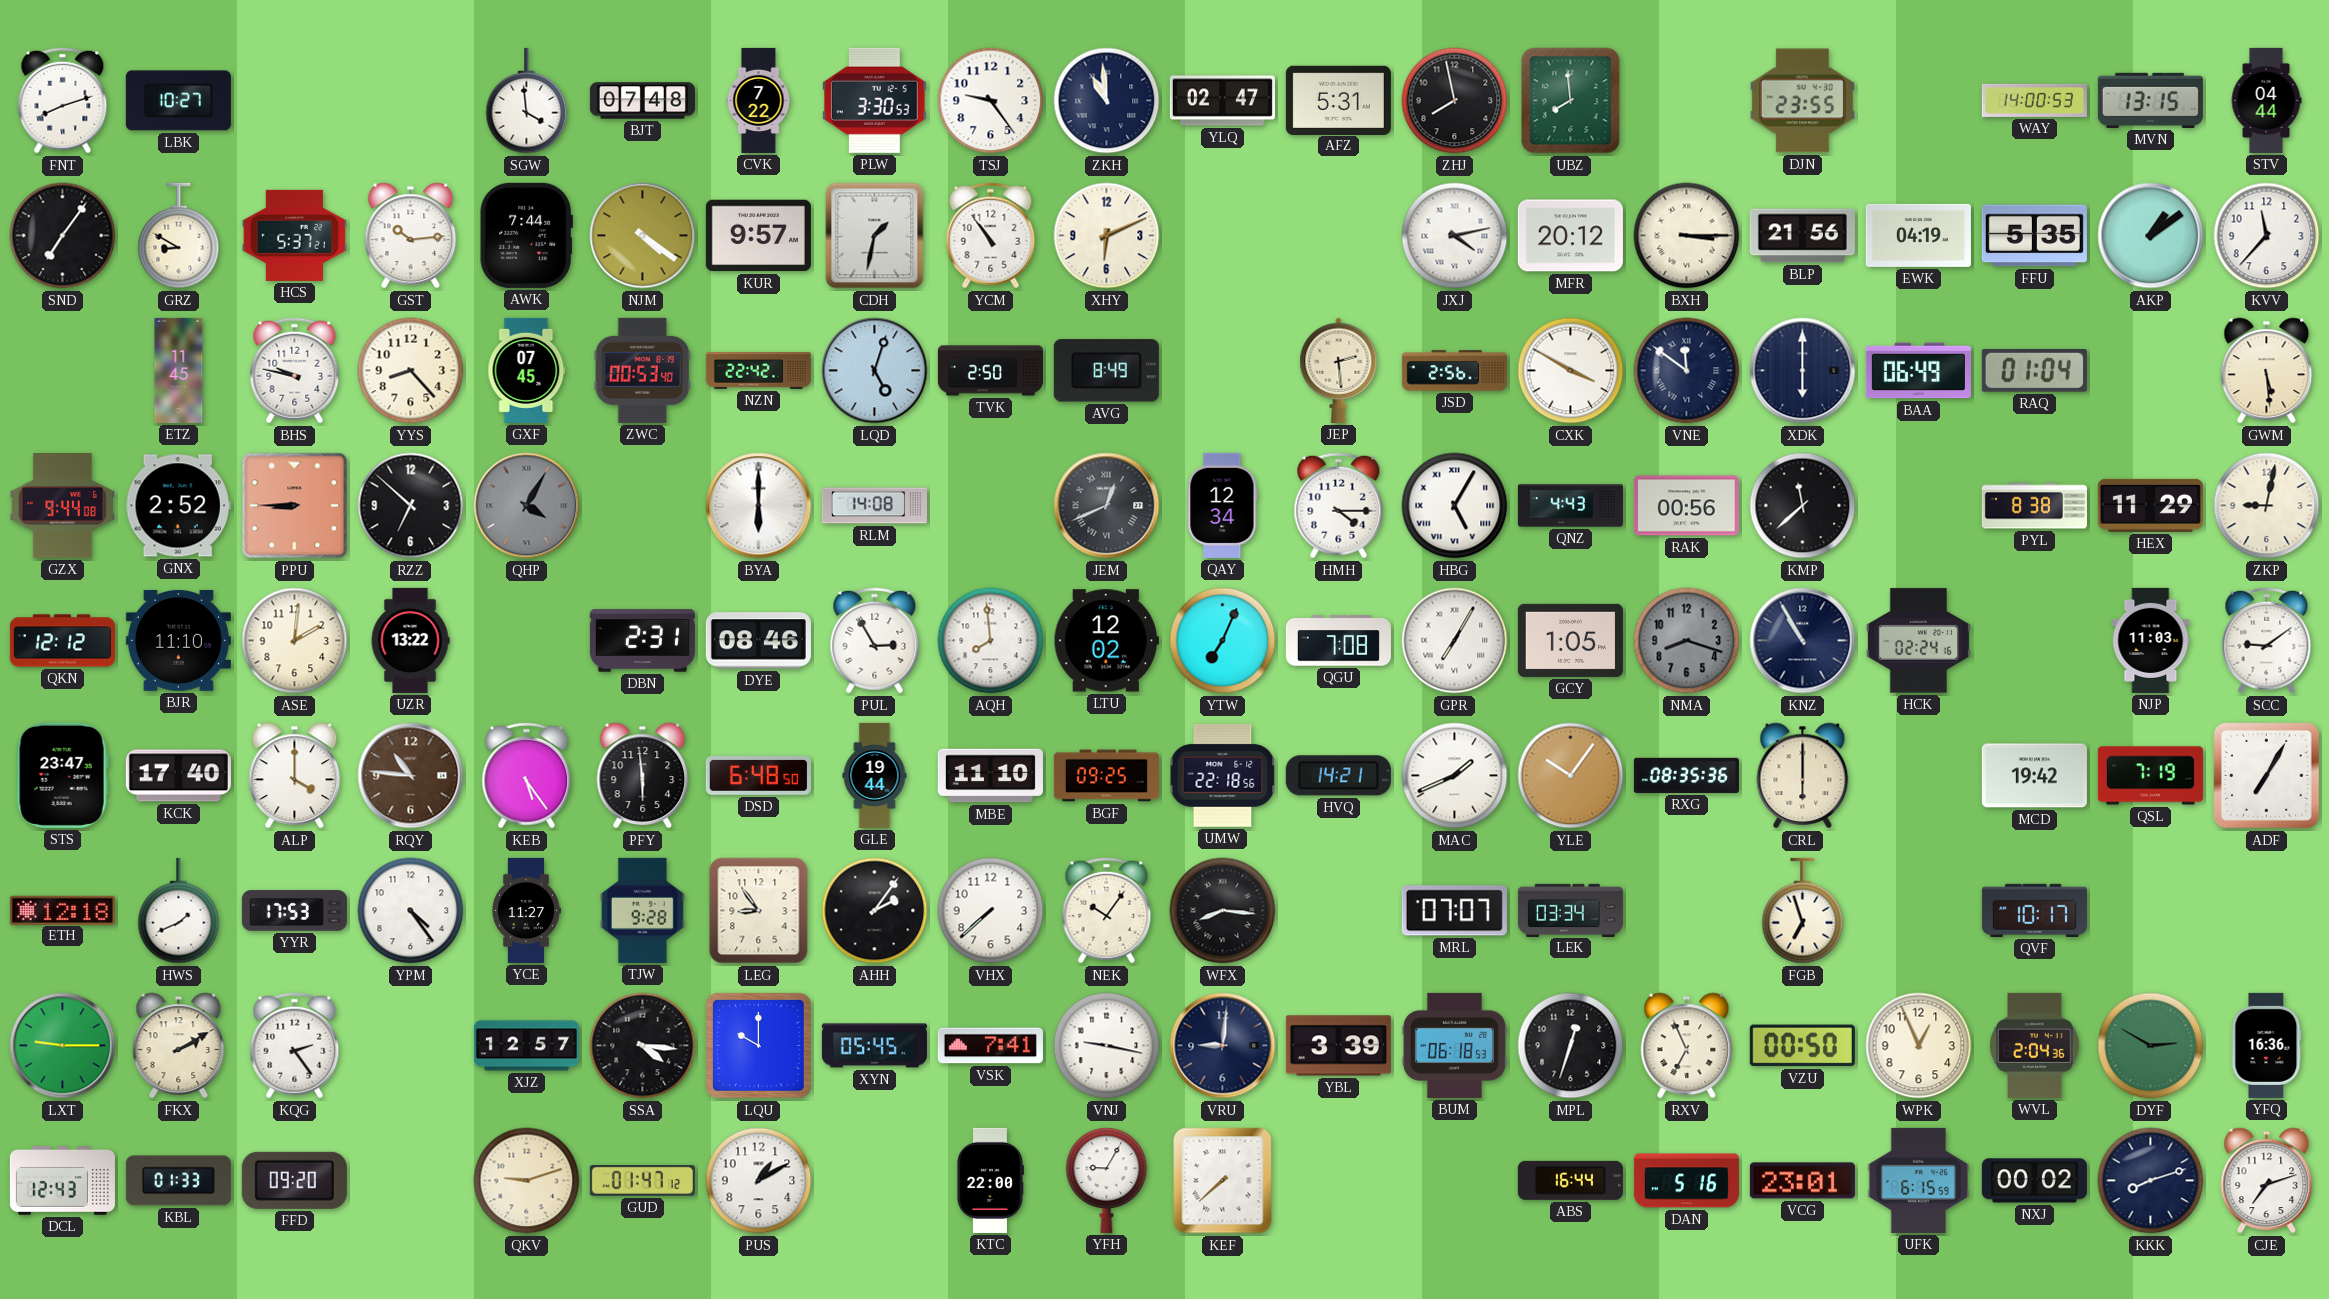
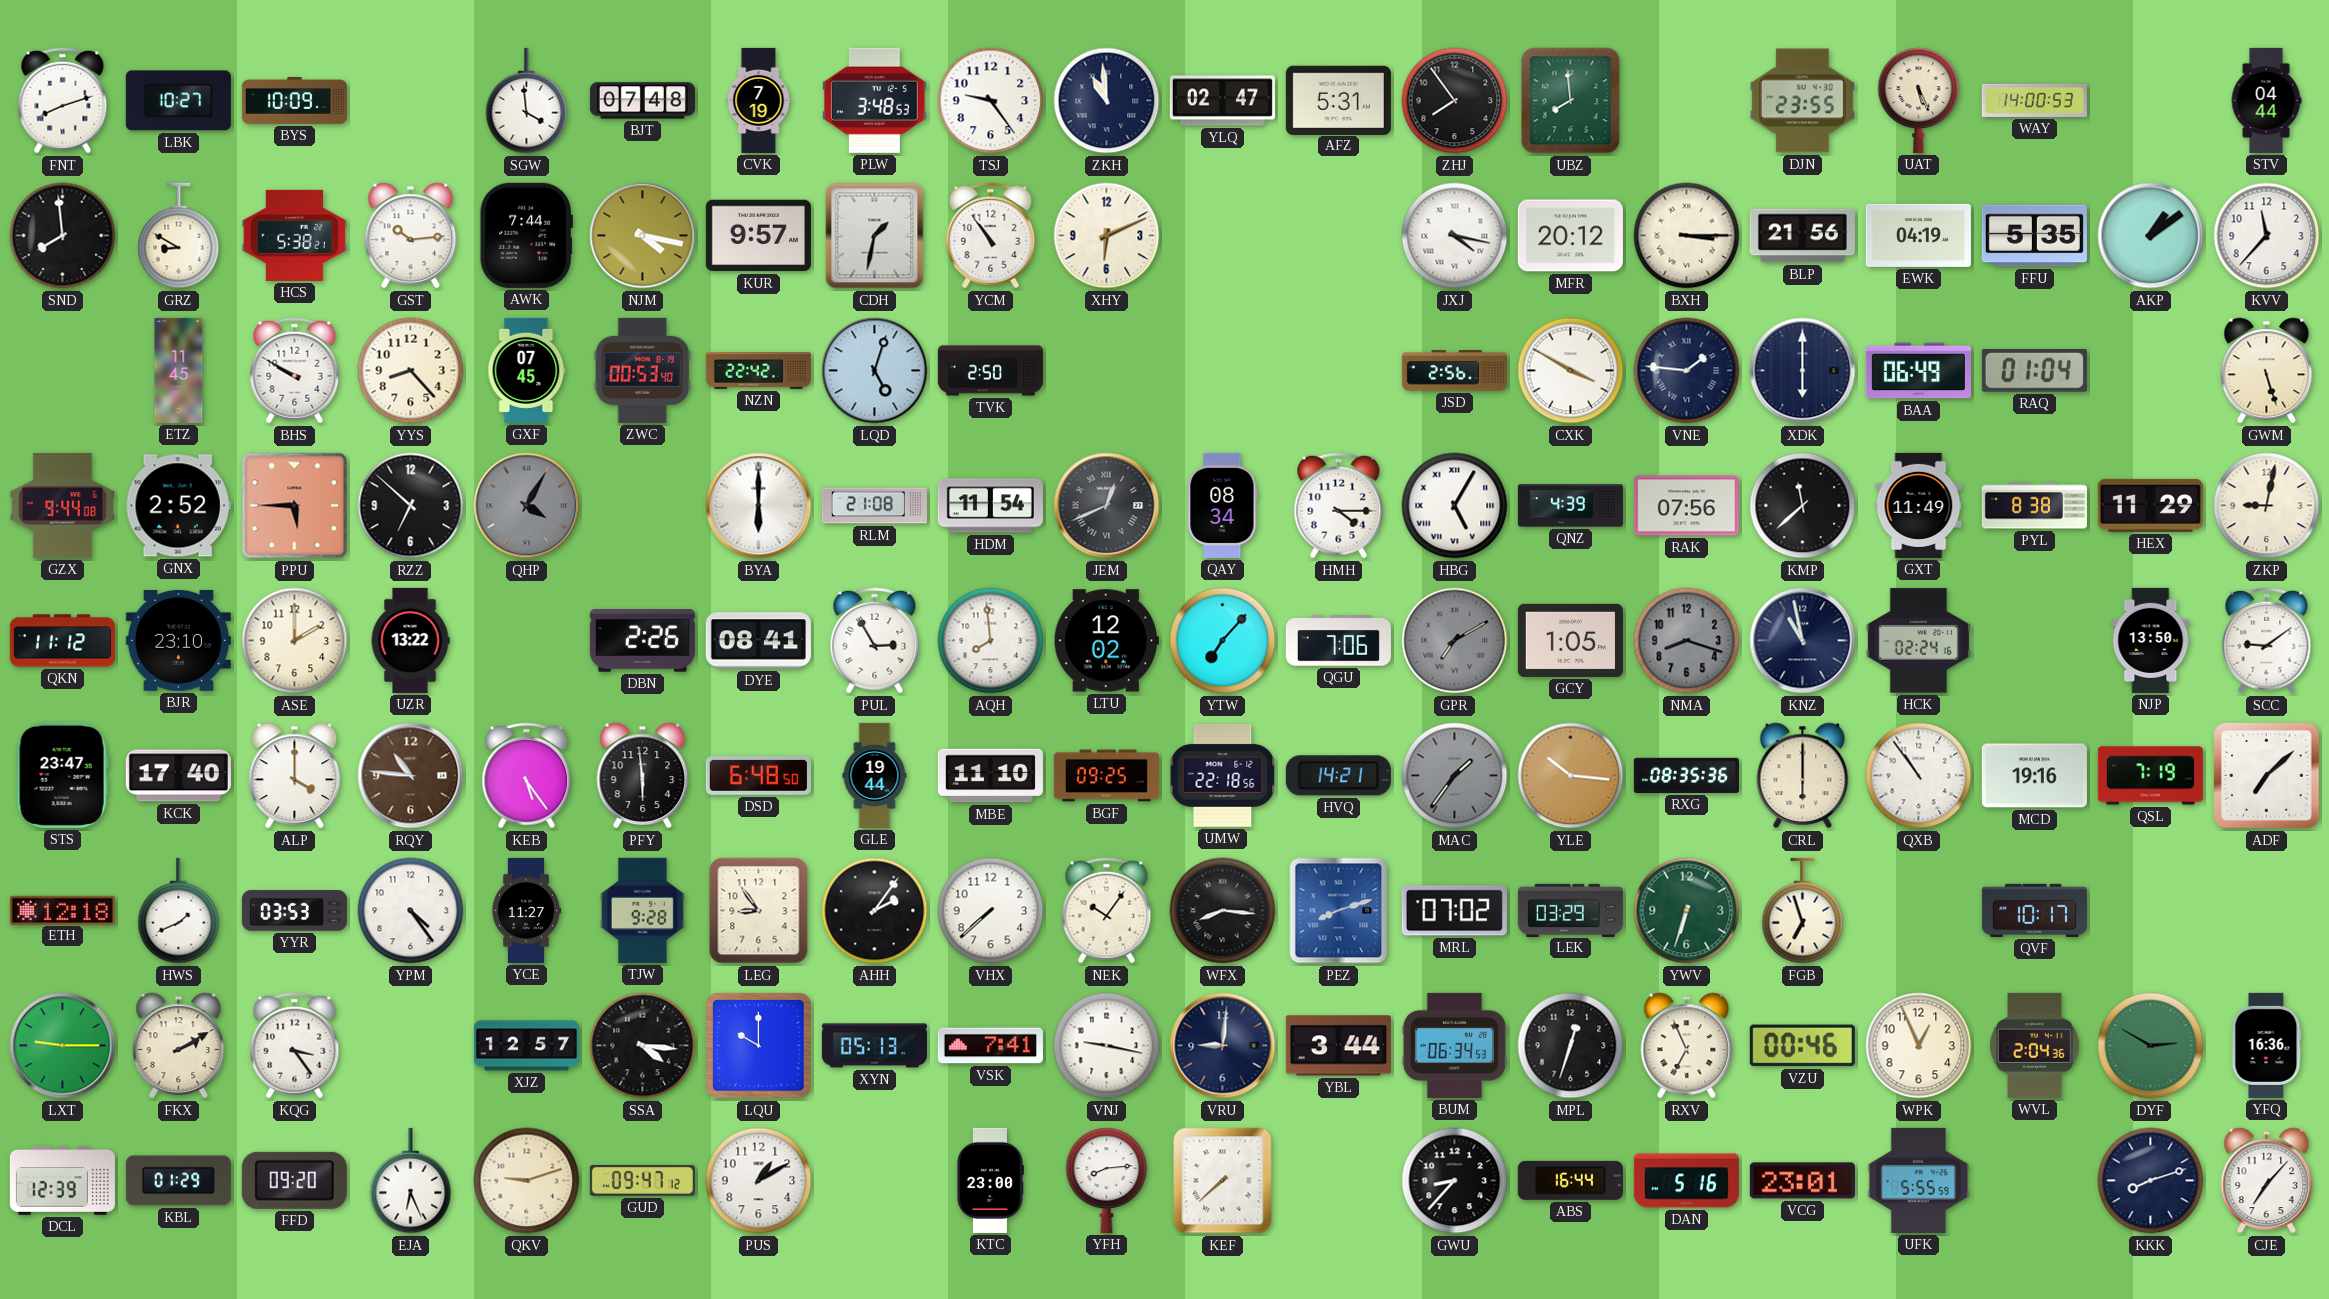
BYS: none -> 10:09 (294, 100)
CVK: 7:22 -> 7:19 (759, 100)
PLW: 3:30 -> 3:48 (874, 100)
ZHJ: 7:58 -> 7:54 (1455, 101)
UAT: none -> 5:26 (1919, 100)
MVN: 13:15 -> none (2150, 100)
SND: 7:06 -> 7:59 (63, 236)
HCS: 5:37 -> 5:38 (294, 235)
NJM: 4:21 -> 4:17 (643, 236)
JXJ: 4:13 -> 4:17 (1455, 236)
BHS: 9:47 -> 9:50 (295, 371)
AVG: 8:49 -> none (1106, 371)
JEP: 2:29 -> none (1339, 370)
VNE: 11:51 -> 1:46 (1687, 371)
GWM: 5:29 -> 5:27 (2267, 371)
PPU: 8:45 -> 5:45 (295, 506)
RLM: 14:08 -> 21:08 (874, 506)
HDM: none -> 11:54 (990, 506)
QAY: 12:34 -> 08:34 (1223, 505)
QNZ: 4:43 -> 4:39 (1570, 506)
RAK: 00:56 -> 07:56 (1686, 506)
GXT: none -> 11:49 (1919, 505)
QKN: 12:12 -> 11:12 (62, 641)
BJR: 11:10 -> 23:10 (178, 640)
ASE: 2:01 -> 2:00 (295, 641)
DBN: 2:31 -> 2:26 (642, 641)
DYE: 08:46 -> 08:41 (758, 641)
YTW: 7:04 -> 7:07 (1223, 641)
QGU: 7:08 -> 7:06 (1338, 641)
GPR: 7:05 -> 7:10 (1455, 641)
GPR dial: white -> grey (1455, 641)
KNZ: 10:55 -> 10:58 (1803, 641)
NJP: 11:03 -> 13:50 (2151, 640)
MAC: 1:41 -> 1:36 (1455, 776)
MAC dial: white -> grey (1455, 776)
YLE: 10:06 -> 10:16 (1571, 776)
QXB: none -> 10:54 (1919, 776)
MCD: 19:42 -> 19:16 (2034, 776)
ADF: 7:05 -> 7:08 (2267, 776)
YYR: 17:53 -> 03:53 (294, 911)
PEZ: none -> 8:12 (1339, 911)
MRL: 07:07 -> 07:02 (1454, 911)
LEK: 03:34 -> 03:29 (1570, 910)
YWV: none -> 6:33 (1687, 911)
KQG: 2:24 -> 3:24 (295, 1046)
XYN: 05:45 -> 05:13 (874, 1046)
YBL: 3:39 -> 3:44 (1338, 1046)
BUM: 06:18 -> 06:34 (1454, 1045)
VZU: 00:50 -> 00:46 (1802, 1046)
DCL: 12:43 -> 12:39 (62, 1181)
KBL: 01:33 -> 01:29 (178, 1181)
EJA: none -> 6:26 (411, 1181)
GUD: 01:47 -> 09:47 (642, 1181)
KTC: 22:00 -> 23:00 (990, 1180)
YFH: 9:05 -> 8:14 (1107, 1180)
GWU: none -> 8:37 (1455, 1181)
UFK: 6:15 -> 5:55 (1919, 1180)
NXJ: 00:02 -> none (2034, 1181)
CJE: 7:12 -> 7:07 (2267, 1181)
